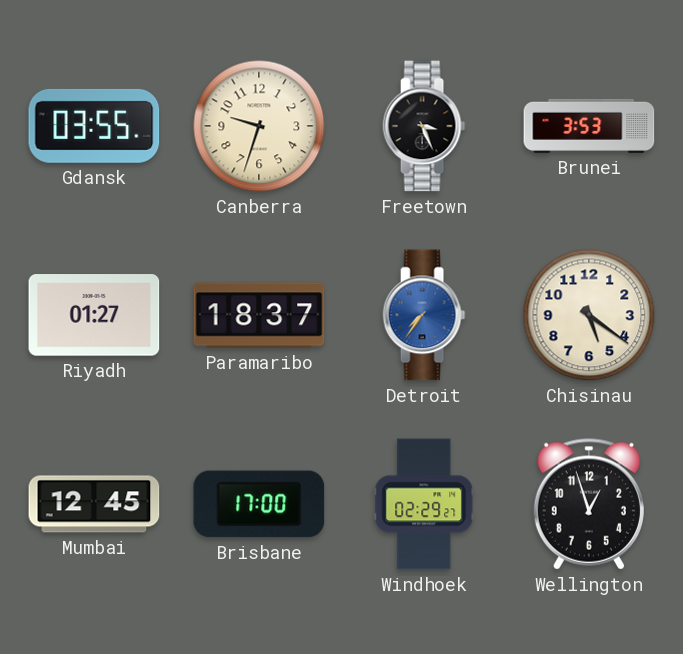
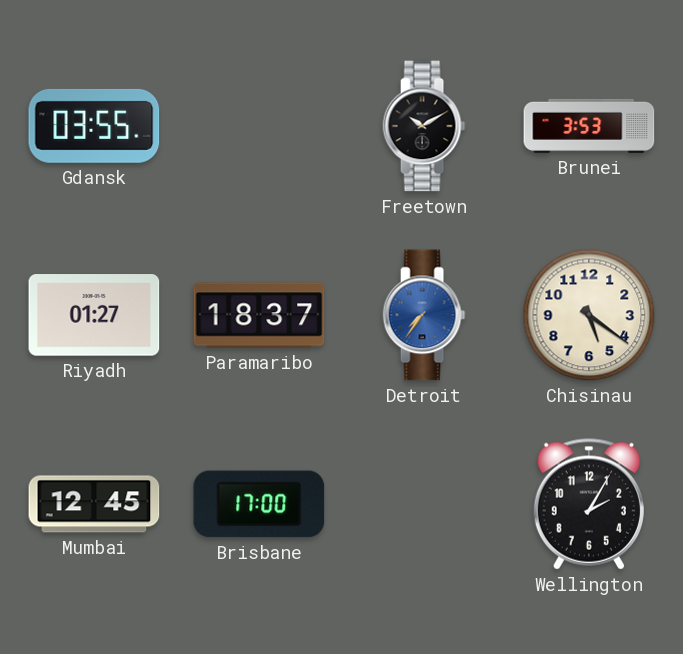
Canberra: 9:33 -> none (259, 126)
Freetown: 3:26 -> 10:10 (424, 126)
Windhoek: 02:29 -> none (424, 504)
Wellington: 12:57 -> 2:05 (589, 504)
